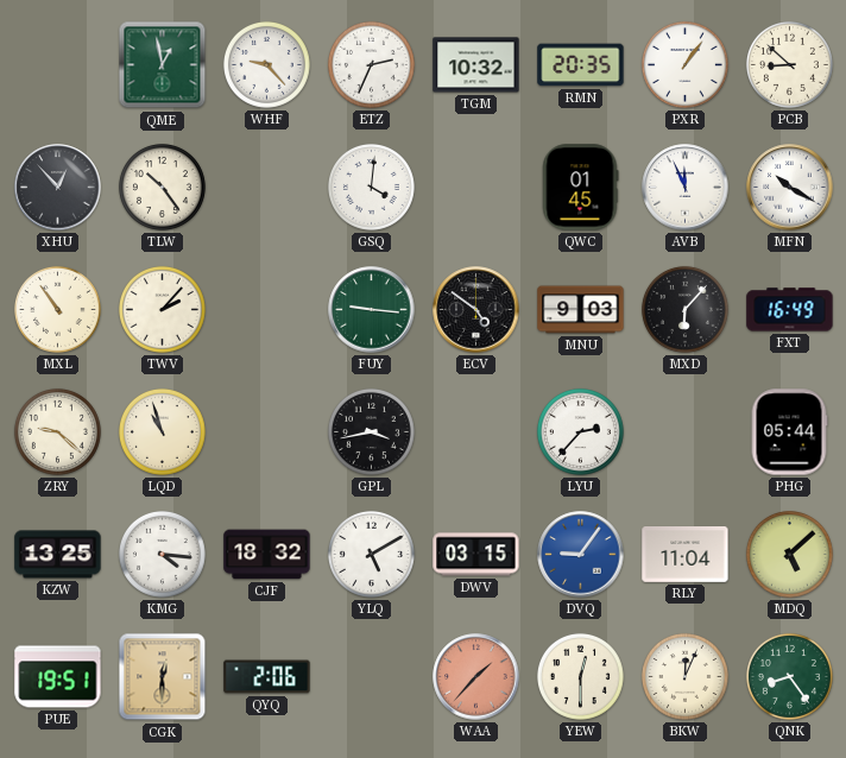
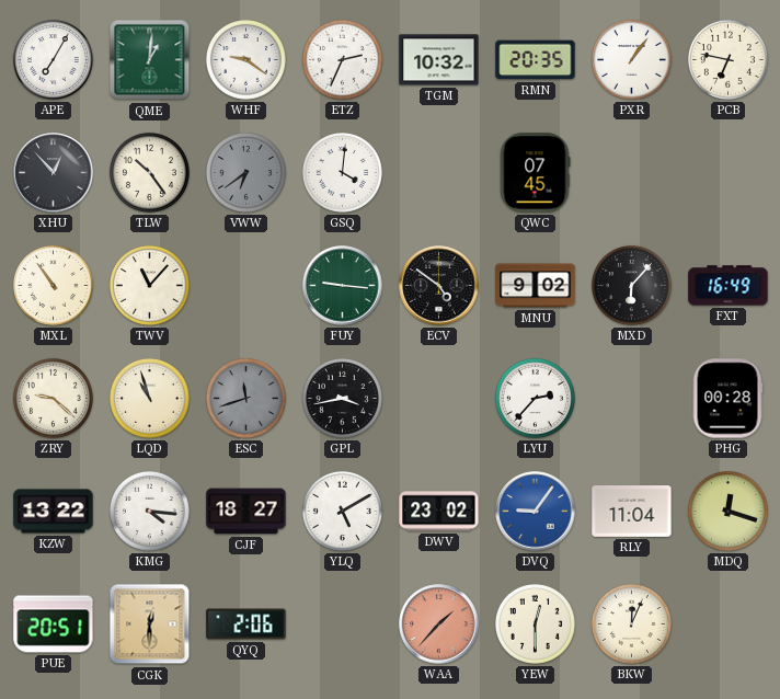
APE: none -> 7:05 (53, 59)
QME: 12:58 -> 1:01 (150, 60)
WHF: 9:23 -> 9:21 (245, 59)
PCB: 8:52 -> 6:47 (727, 59)
VWW: none -> 6:39 (245, 172)
QWC: 01:45 -> 07:45 (535, 173)
AVB: 11:56 -> none (686, 188)
MFN: 10:20 -> none (790, 188)
TWV: 2:07 -> 11:07 (149, 285)
MNU: 9:03 -> 9:02 (536, 286)
ESC: none -> 11:42 (245, 398)
PHG: 05:44 -> 00:28 (727, 399)
KZW: 13:25 -> 13:22 (54, 512)
CJF: 18:32 -> 18:27 (246, 512)
DWV: 03:15 -> 23:02 (439, 512)
MDQ: 5:08 -> 12:18 (727, 511)
PUE: 19:51 -> 20:51 (54, 624)
QNK: 8:24 -> none (789, 676)
